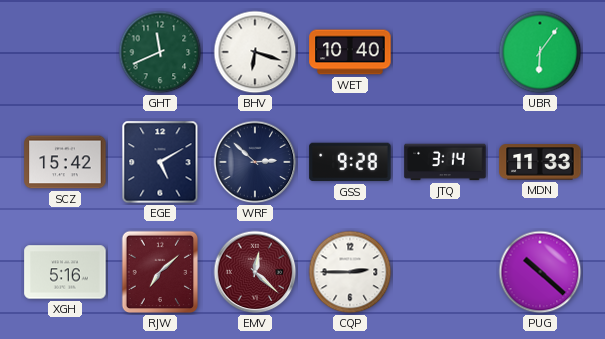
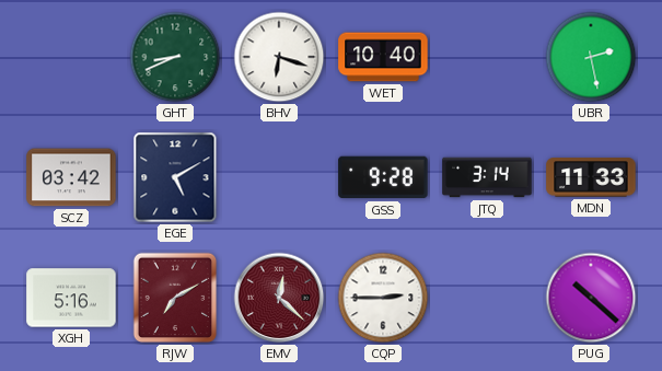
GHT: 11:41 -> 8:41 (175, 57)
UBR: 6:06 -> 2:28 (591, 57)
SCZ: 15:42 -> 03:42 (71, 177)
WRF: 2:52 -> none (255, 162)
RJW: 7:08 -> 7:10 (175, 298)
